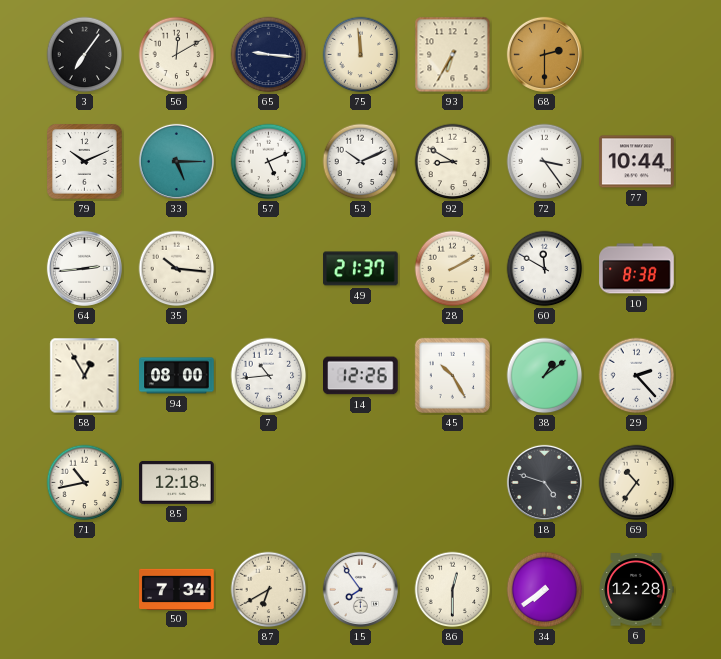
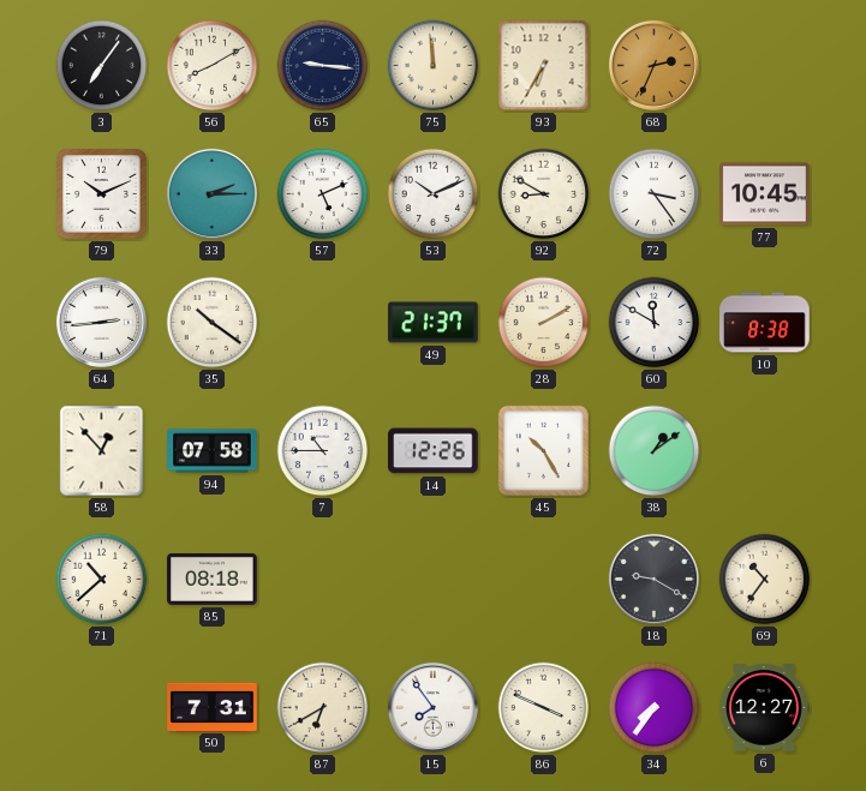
56: 12:10 -> 8:10 (213, 66)
68: 2:30 -> 2:34 (653, 65)
33: 5:15 -> 2:15 (211, 193)
77: 10:44 -> 10:45 (765, 194)
35: 10:16 -> 10:21 (213, 323)
58: 12:55 -> 12:53 (102, 451)
94: 08:00 -> 07:58 (213, 451)
7: 10:44 -> 10:45 (323, 451)
29: 2:23 -> none (637, 376)
71: 10:43 -> 10:38 (102, 580)
85: 12:18 -> 08:18 (213, 579)
18: 4:48 -> 9:20 (653, 579)
50: 7:34 -> 7:31 (213, 707)
86: 12:30 -> 3:49 (544, 708)
34: 7:39 -> 7:36 (655, 708)
6: 12:28 -> 12:27 (764, 708)
